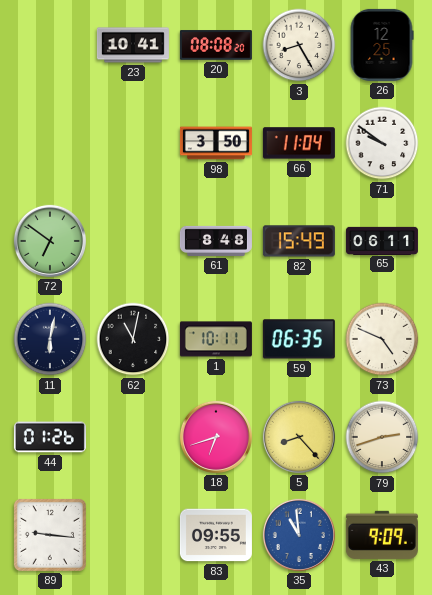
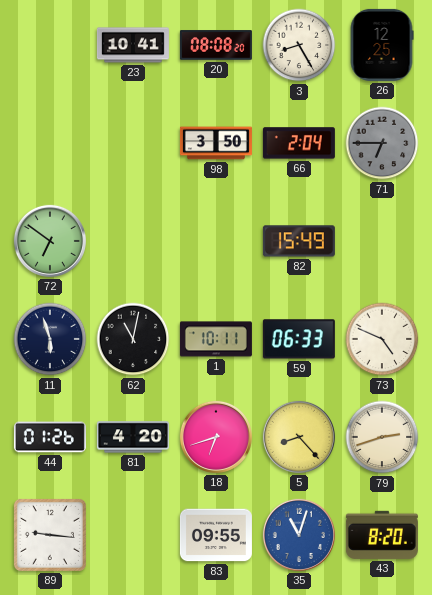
66: 11:04 -> 2:04 (299, 143)
71: 9:51 -> 6:45 (382, 143)
71 dial: white -> grey (382, 143)
61: 8:48 -> none (216, 241)
65: 06:11 -> none (382, 240)
11: 6:02 -> 5:57 (50, 339)
59: 06:35 -> 06:33 (299, 339)
81: none -> 4:20 (133, 437)
35: 10:59 -> 11:03 (299, 535)
43: 9:09 -> 8:20 (382, 535)
